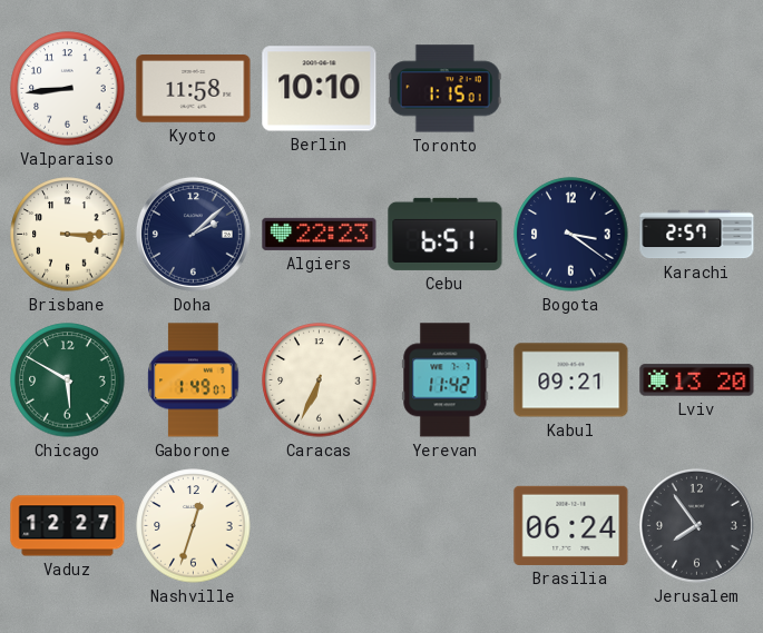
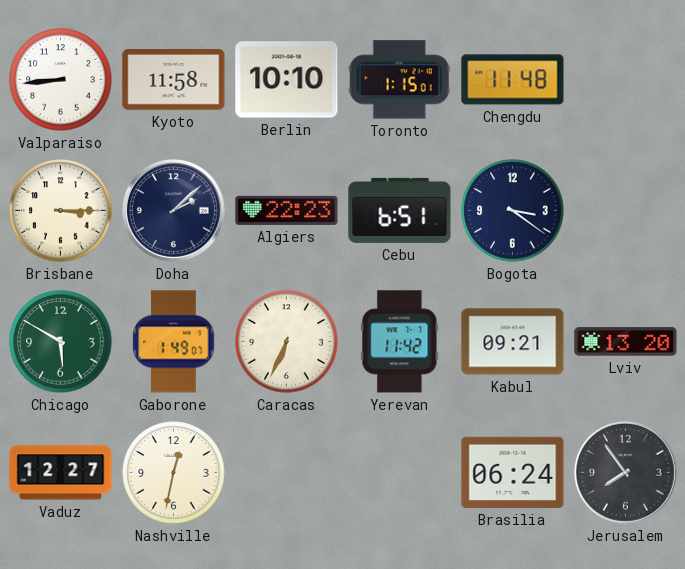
Chengdu: none -> 11:48 (513, 80)
Karachi: 2:57 -> none (697, 235)
Nashville: 12:33 -> 12:32 (174, 473)
